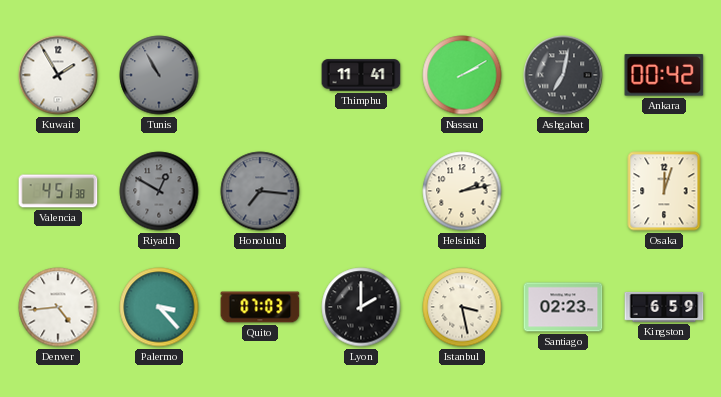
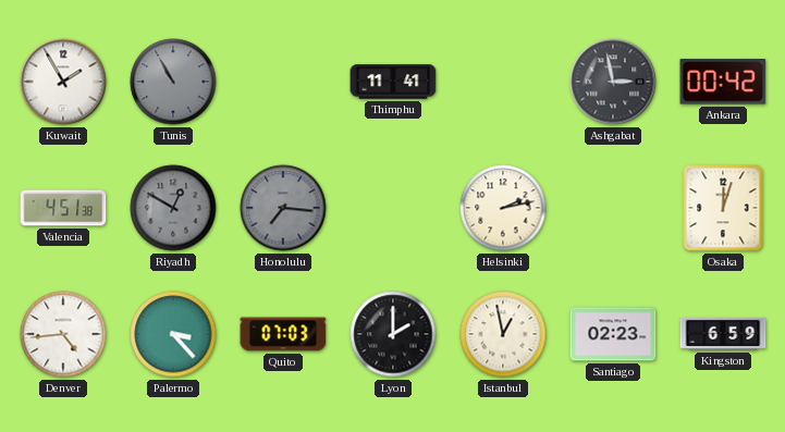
Nassau: 2:10 -> none (462, 75)
Ashgabat: 7:02 -> 2:58 (613, 82)
Istanbul: 3:28 -> 12:58 (503, 334)
